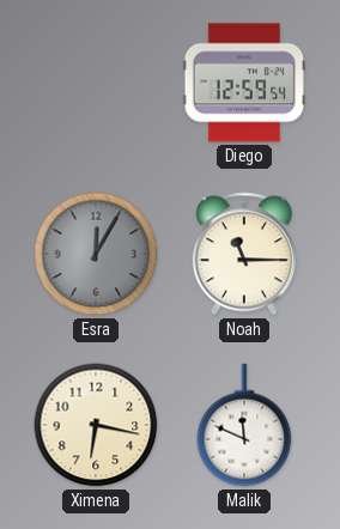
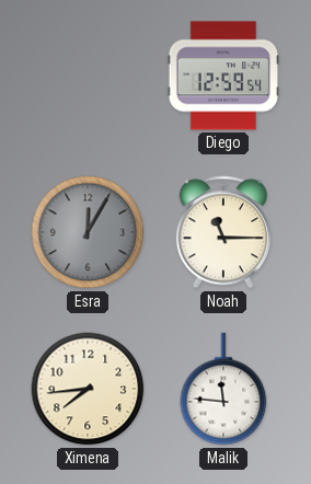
Ximena: 6:17 -> 7:44 (88, 389)
Malik: 11:49 -> 11:46 (223, 389)
